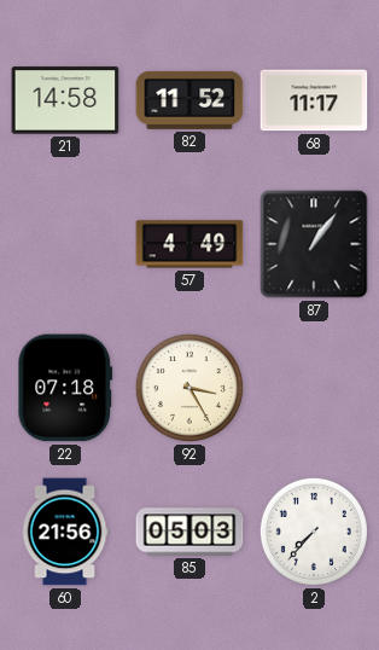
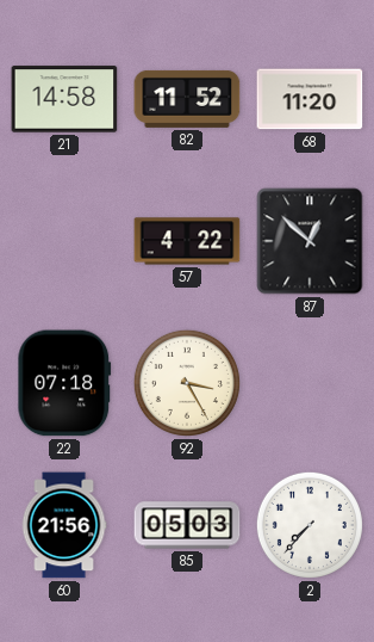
68: 11:17 -> 11:20 (310, 99)
57: 4:49 -> 4:22 (187, 241)
87: 1:06 -> 12:52 (310, 241)
